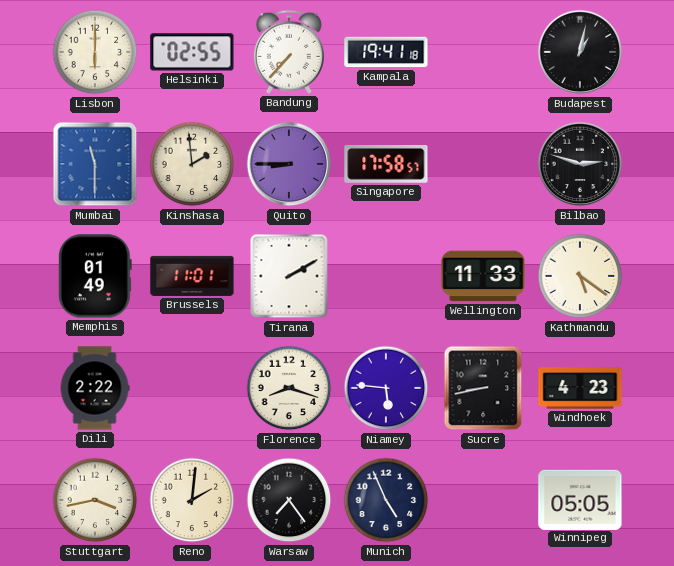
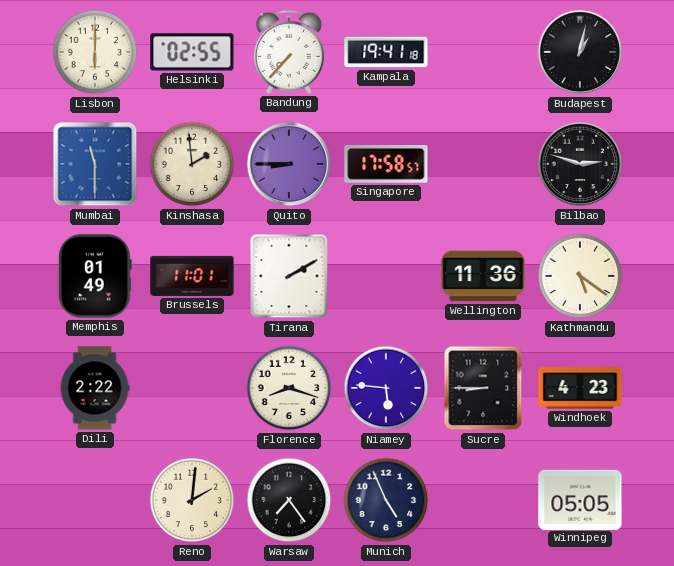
Wellington: 11:33 -> 11:36 (483, 276)
Sucre: 8:43 -> 8:45 (483, 388)
Stuttgart: 3:43 -> none (95, 500)
